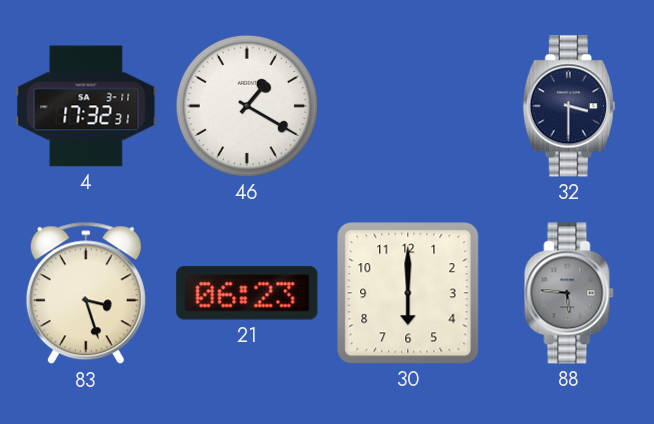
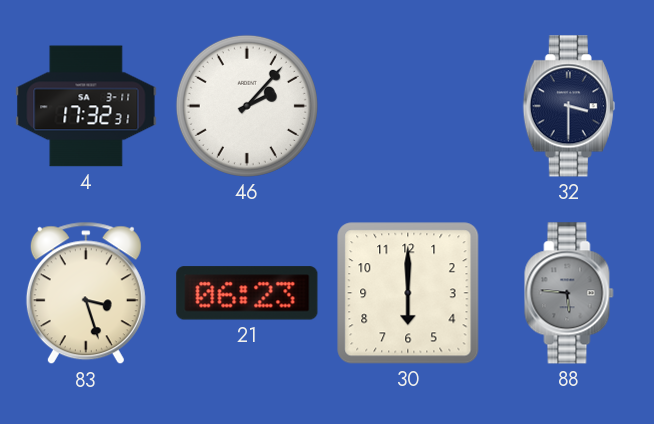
46: 1:20 -> 2:07 (247, 106)
